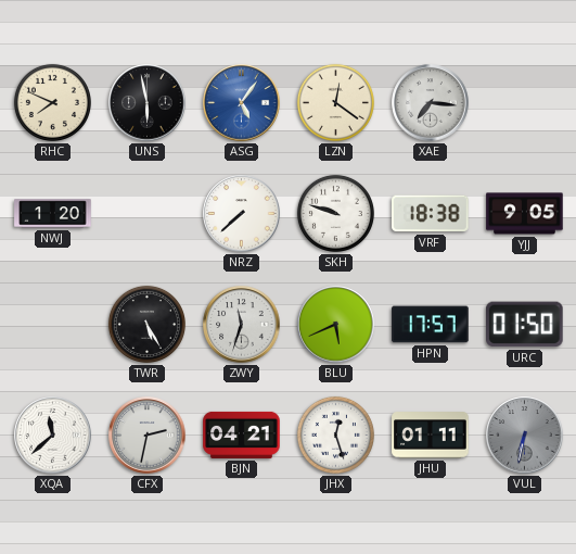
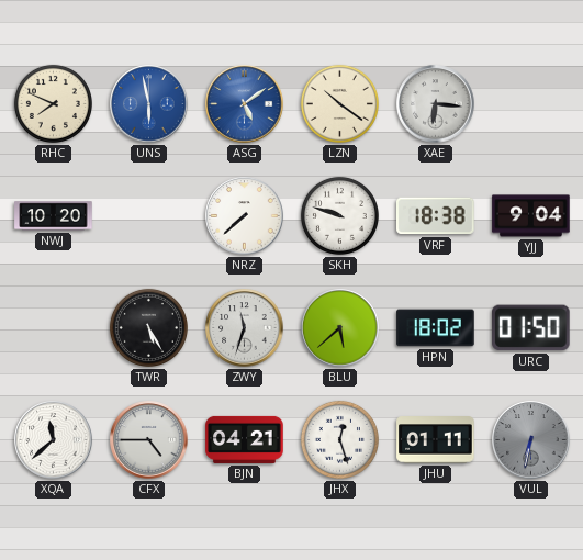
UNS dial: black -> blue (149, 104)
ASG: 5:06 -> 5:09 (245, 104)
LZN: 12:21 -> 10:21 (339, 103)
XAE: 7:16 -> 6:16 (436, 104)
NWJ: 1:20 -> 10:20 (54, 216)
YJJ: 9:05 -> 9:04 (531, 216)
BLU: 5:41 -> 5:38 (340, 328)
HPN: 17:57 -> 18:02 (436, 328)
CFX: 2:32 -> 4:45 (149, 440)
